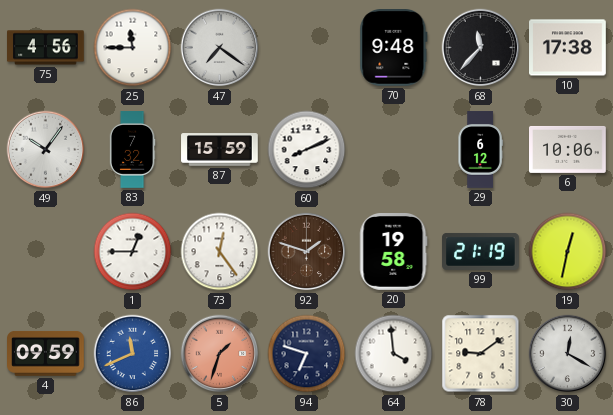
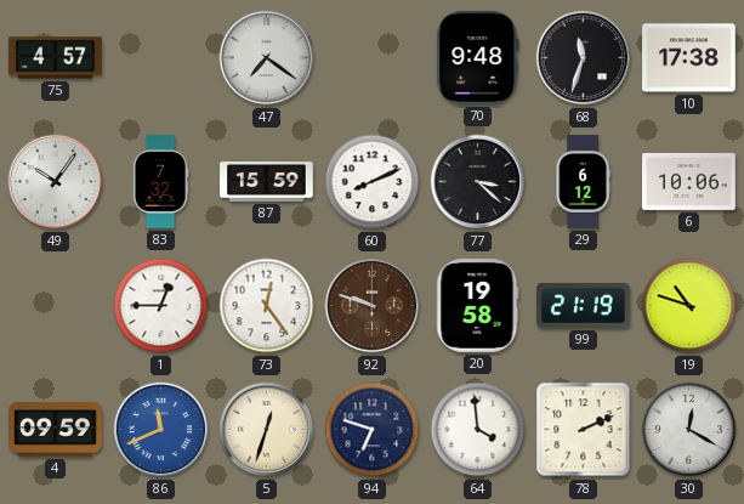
75: 4:56 -> 4:57 (56, 58)
25: 11:45 -> none (133, 48)
68: 11:37 -> 11:33 (584, 58)
77: none -> 3:22 (478, 182)
92: 1:48 -> 9:48 (373, 306)
19: 12:32 -> 10:48 (689, 306)
5: 1:33 -> 12:33 (267, 430)
5 dial: salmon -> cream (267, 430)
78: 9:09 -> 2:11 (584, 430)
